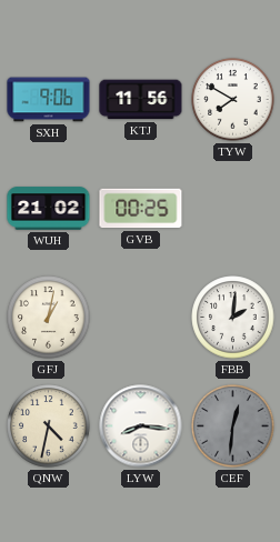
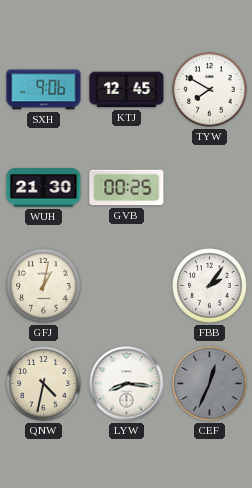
KTJ: 11:56 -> 12:45 (127, 90)
WUH: 21:02 -> 21:30 (44, 188)
FBB: 2:01 -> 2:06 (210, 286)
CEF: 12:31 -> 12:34 (210, 384)
